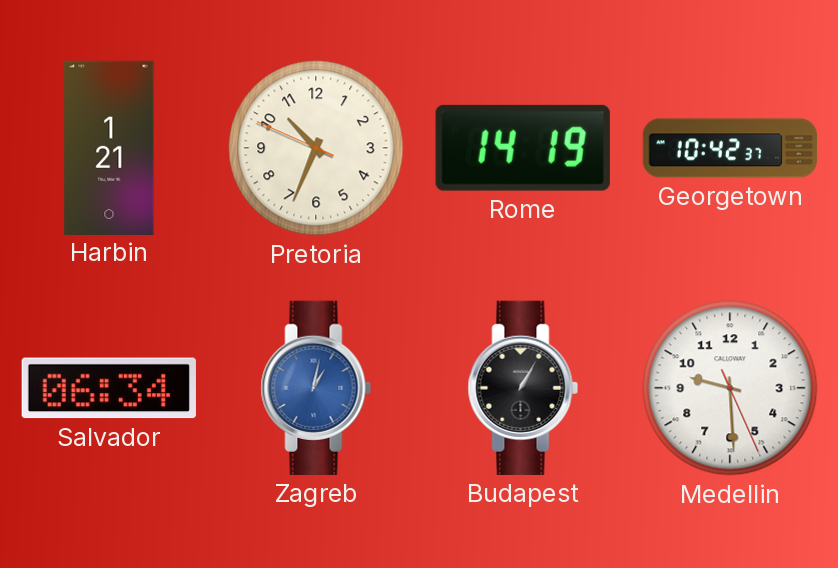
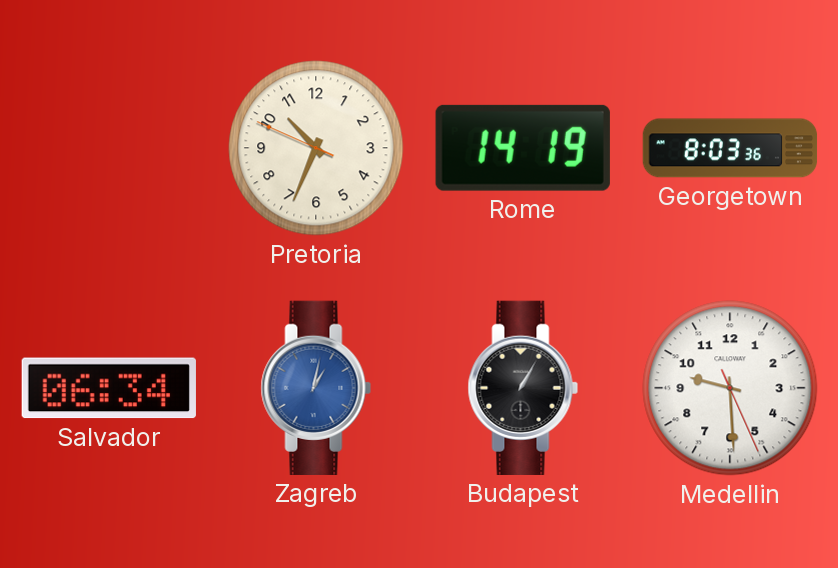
Harbin: 1:21 -> none (109, 147)
Georgetown: 10:42 -> 8:03 (730, 148)
